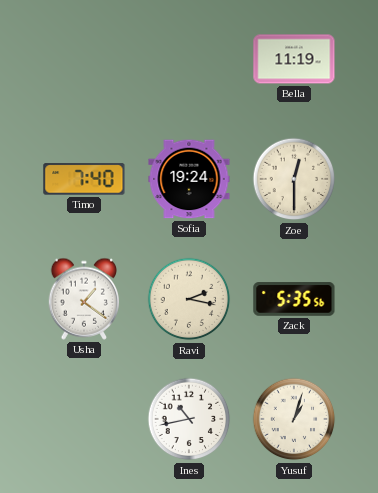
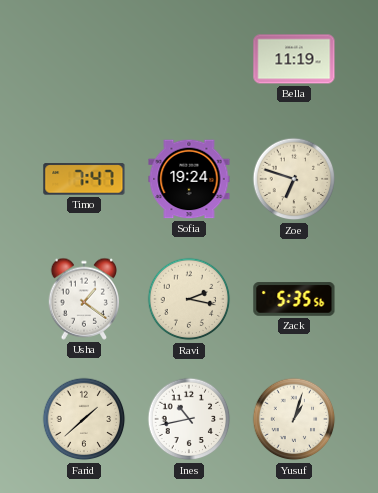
Timo: 7:40 -> 7:47 (84, 179)
Zoe: 12:30 -> 6:48 (294, 179)
Farid: none -> 1:38 (84, 419)
